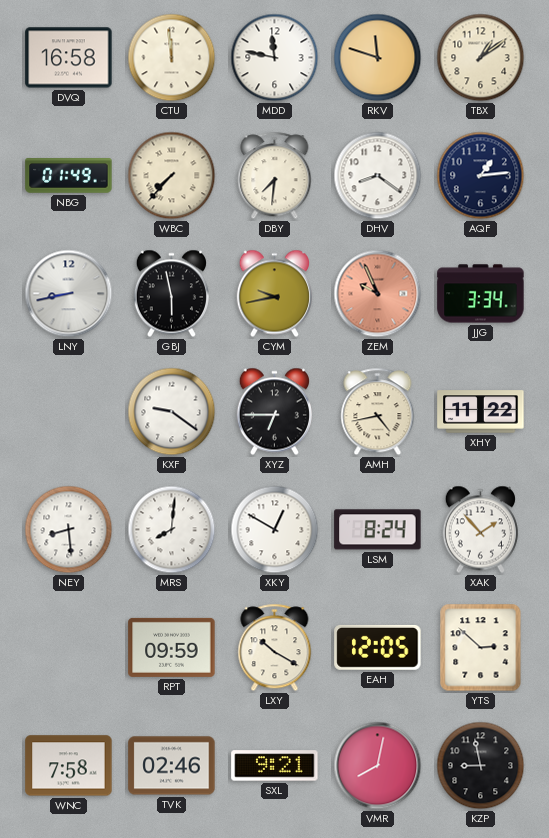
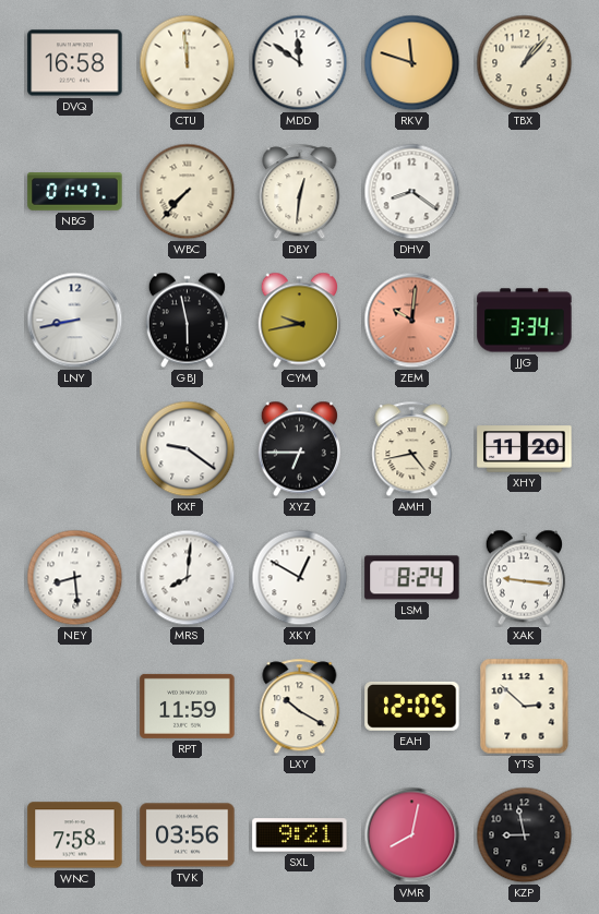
MDD: 11:47 -> 11:51 (300, 63)
TBX: 1:09 -> 1:07 (525, 63)
NBG: 01:49 -> 01:47 (75, 192)
DBY: 7:31 -> 12:31 (300, 192)
AQF: 1:14 -> none (481, 176)
ZEM: 9:56 -> 10:01 (412, 321)
XHY: 11:22 -> 11:20 (525, 449)
XAK: 1:53 -> 9:16 (524, 578)
RPT: 09:59 -> 11:59 (188, 706)
TVK: 02:46 -> 03:56 (188, 835)
